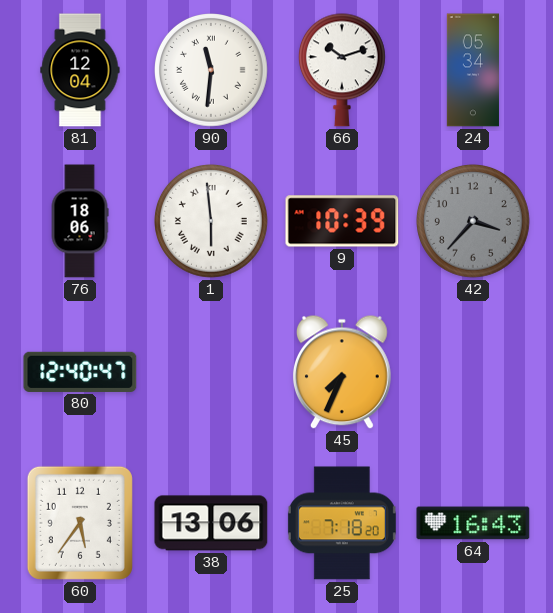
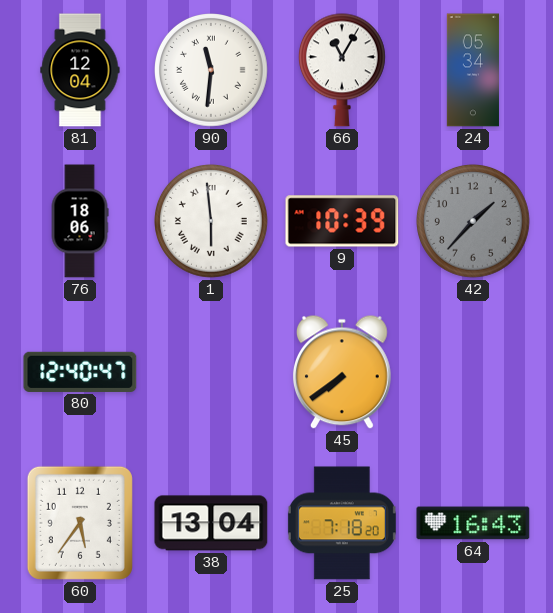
66: 10:12 -> 11:05 (342, 70)
42: 3:37 -> 1:37 (474, 222)
45: 7:34 -> 7:39 (342, 372)
38: 13:06 -> 13:04 (211, 523)
